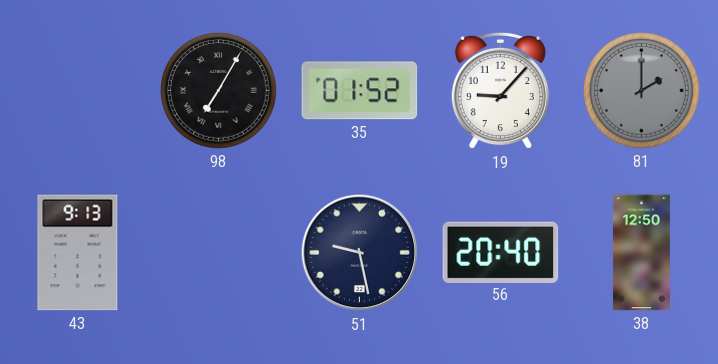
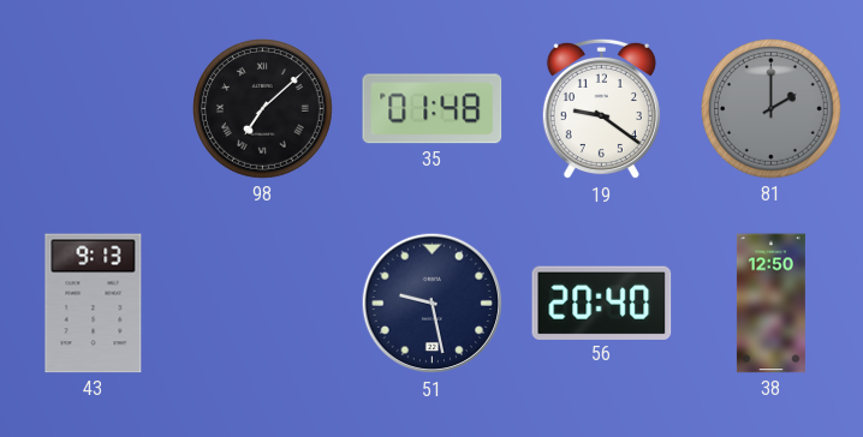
98: 7:05 -> 7:08 (263, 109)
35: 01:52 -> 01:48 (433, 109)
19: 9:07 -> 9:21 (601, 109)
